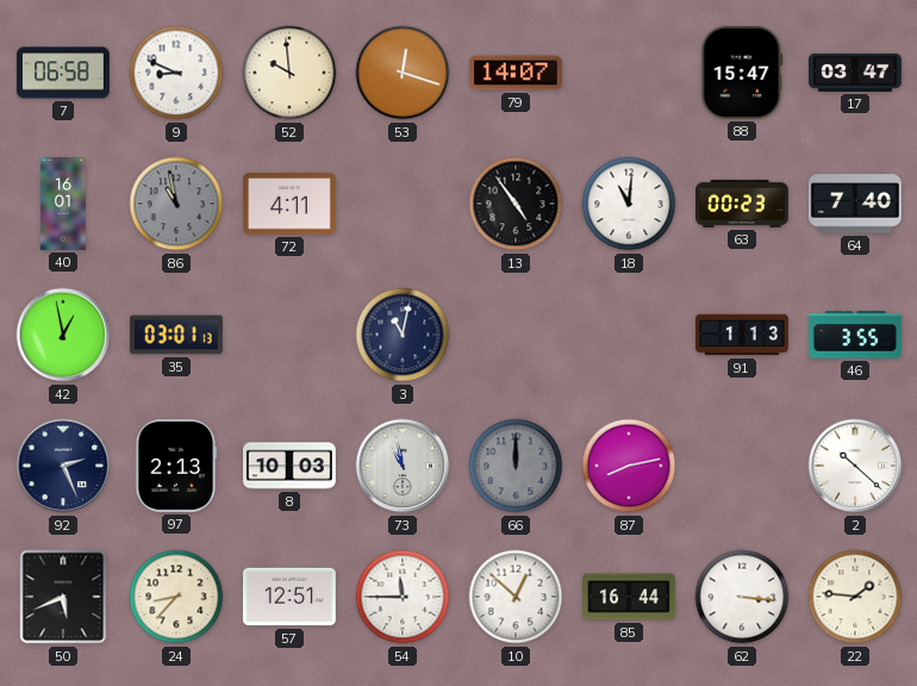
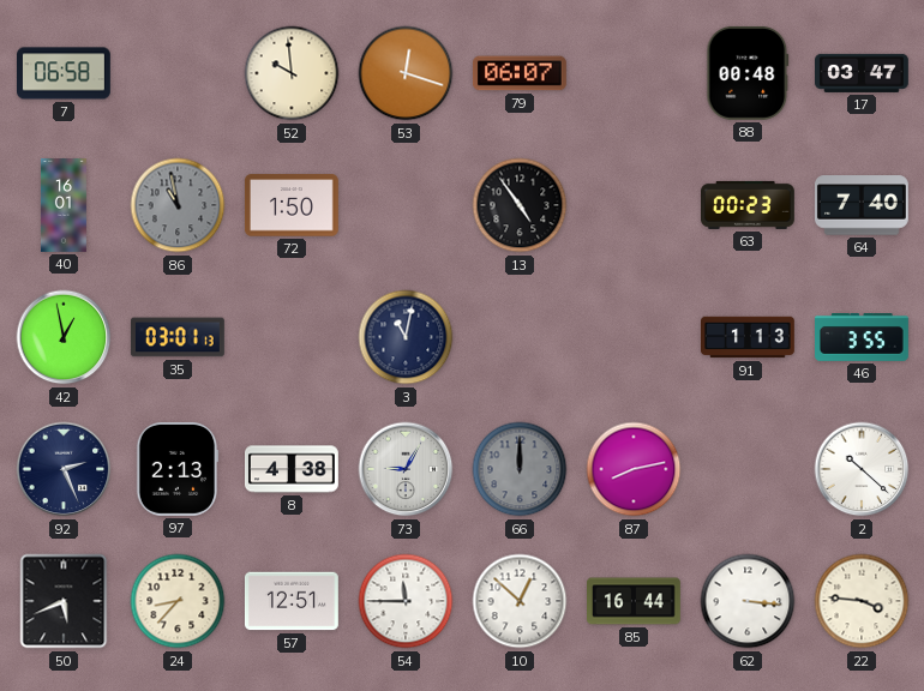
9: 8:49 -> none (176, 73)
79: 14:07 -> 06:07 (520, 73)
88: 15:47 -> 00:48 (748, 73)
72: 4:11 -> 1:50 (292, 205)
18: 11:01 -> none (629, 204)
8: 10:03 -> 4:38 (293, 469)
73: 10:58 -> 9:05 (406, 469)
22: 1:46 -> 3:46 (862, 601)
